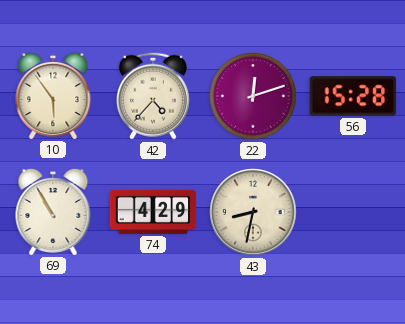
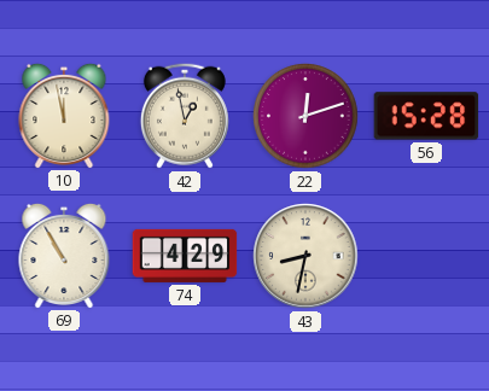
10: 5:54 -> 11:58 (64, 115)
42: 4:37 -> 12:58 (185, 116)
